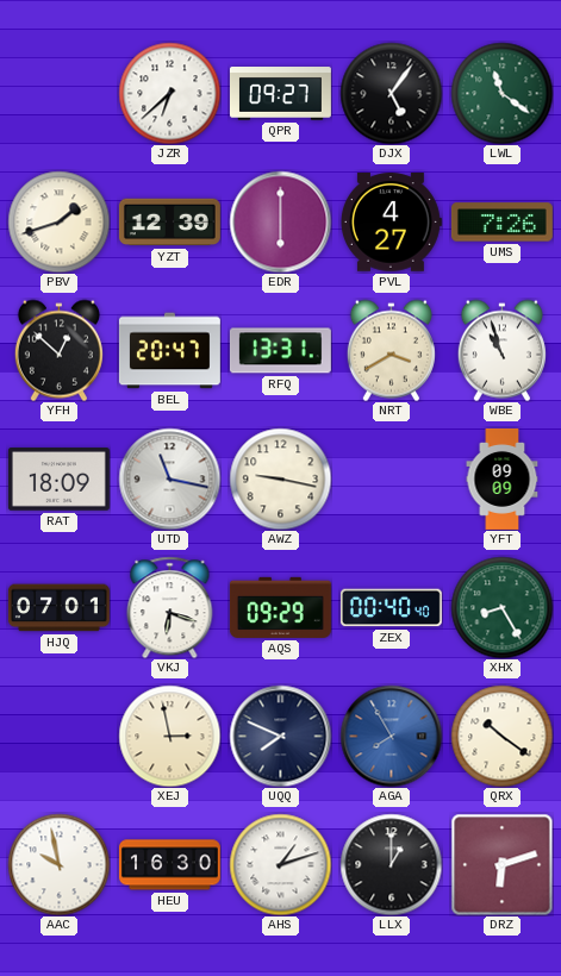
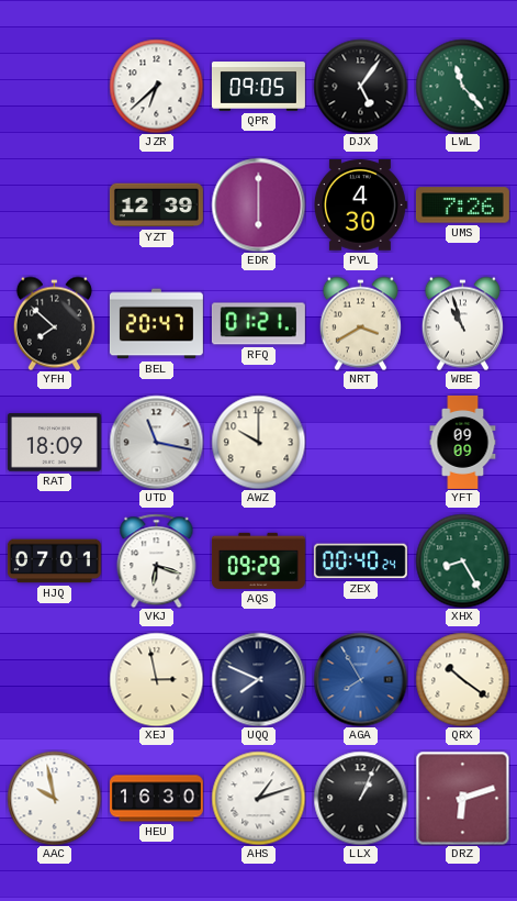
QPR: 09:27 -> 09:05 (258, 87)
LWL: 11:21 -> 11:23 (462, 86)
PBV: 1:42 -> none (58, 221)
PVL: 4:27 -> 4:30 (360, 205)
YFH: 12:52 -> 7:52 (54, 323)
RFQ: 13:31 -> 01:21 (258, 324)
AWZ: 9:17 -> 10:00 (258, 442)
ZEX: 00:40:40 -> 00:40:24 (360, 561)
LLX: 1:00 -> 1:04 (360, 798)
